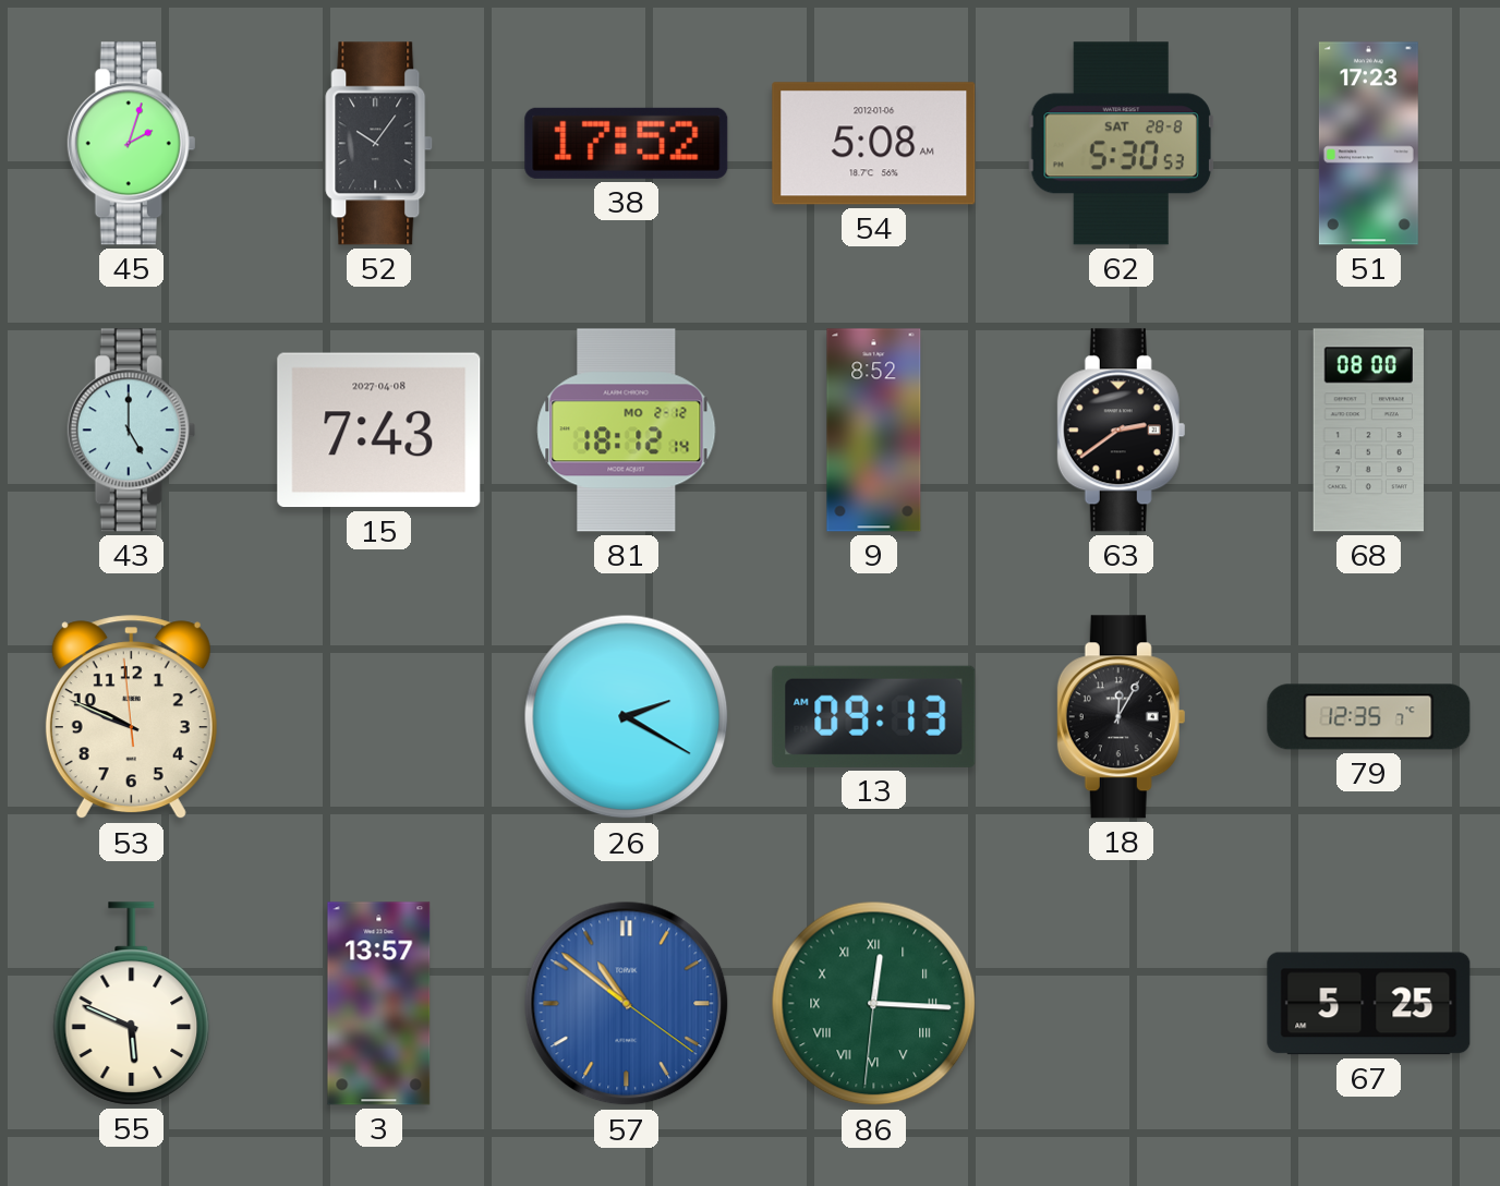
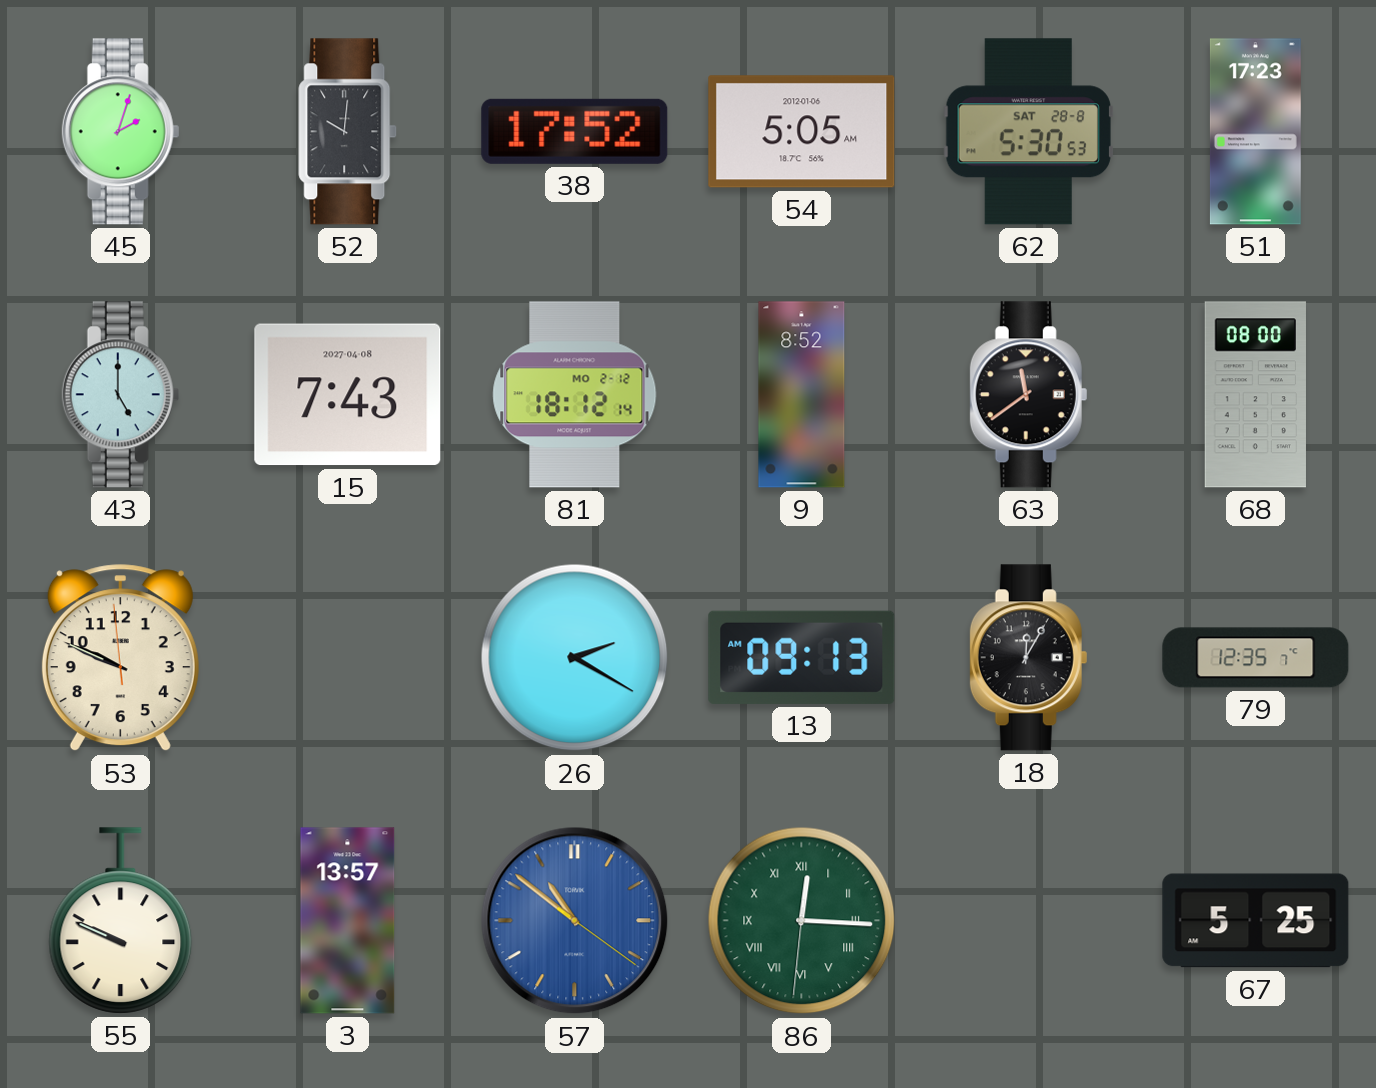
52: 10:06 -> 10:01 (348, 132)
54: 5:08 -> 5:05 (802, 132)
63: 2:39 -> 11:39 (1029, 395)
55: 5:49 -> 9:49 (121, 921)
